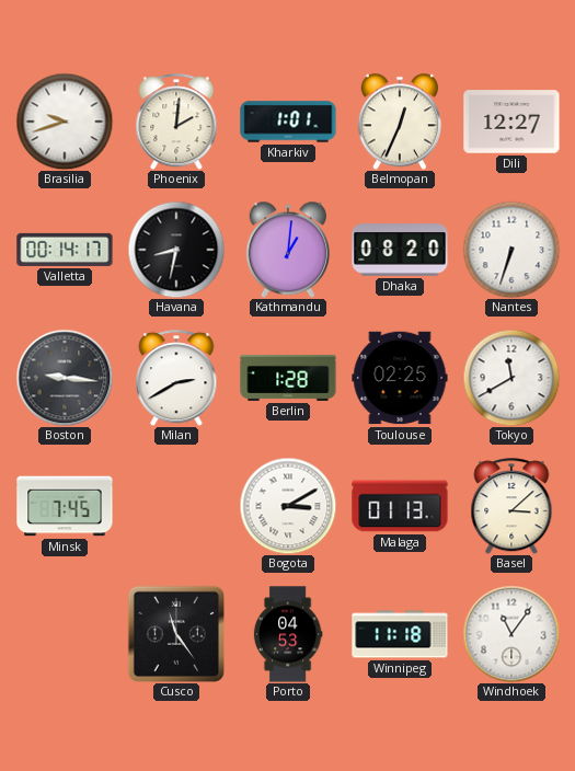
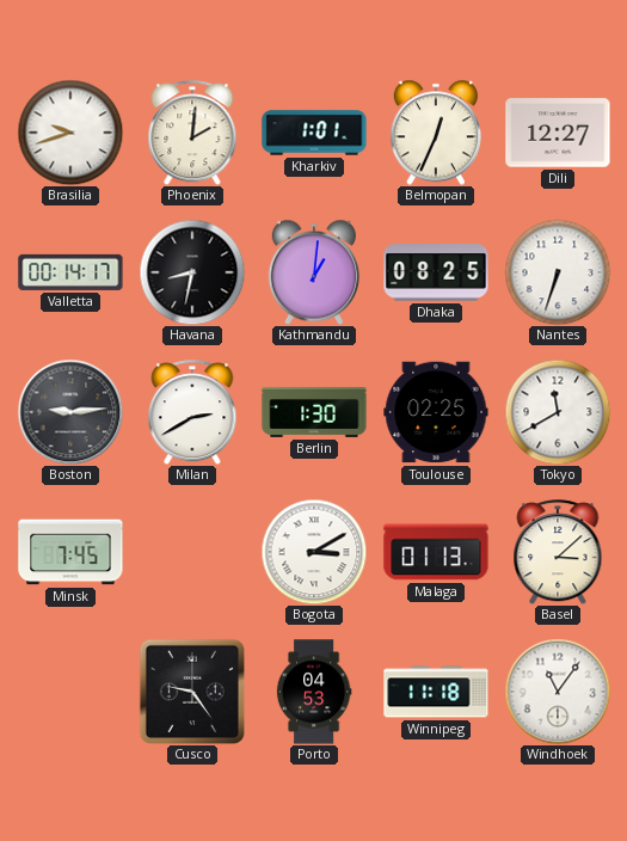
Dhaka: 08:20 -> 08:25 (436, 272)
Boston: 9:16 -> 9:14 (70, 412)
Berlin: 1:28 -> 1:30 (314, 412)
Cusco: 11:24 -> 9:24 (192, 692)
